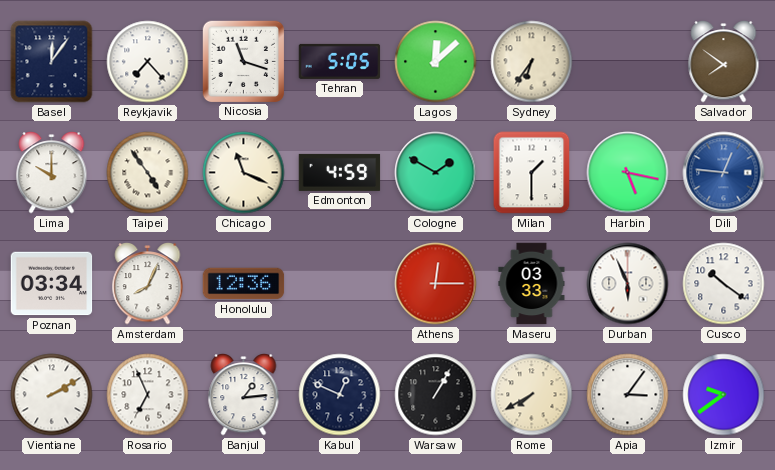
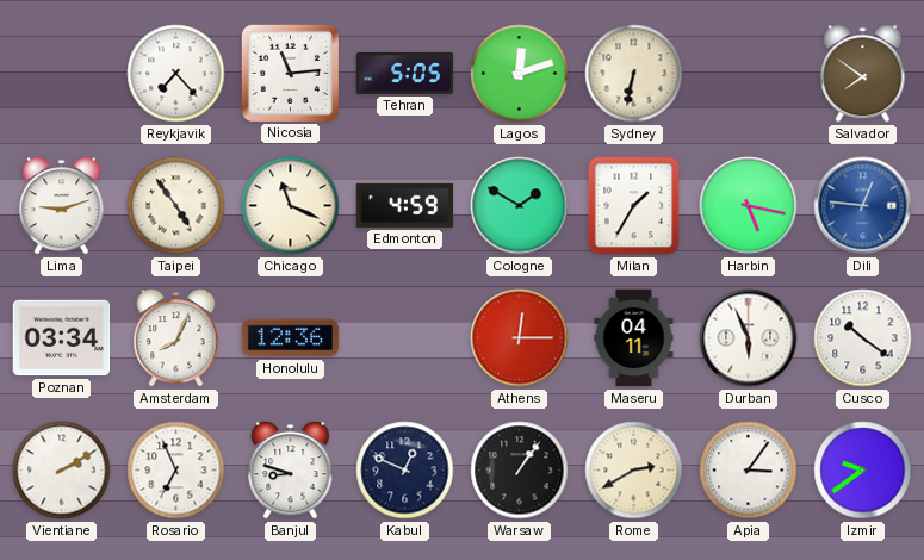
Basel: 12:06 -> none (52, 62)
Nicosia: 11:18 -> 11:14 (290, 73)
Lagos: 12:08 -> 12:12 (520, 74)
Sydney: 6:36 -> 6:32 (634, 74)
Lima: 10:00 -> 9:12 (62, 206)
Milan: 1:30 -> 1:35 (634, 206)
Maseru: 03:33 -> 04:11 (634, 338)
Banjul: 1:14 -> 8:48 (291, 471)
Warsaw: 1:05 -> 1:06 (520, 471)
Rome: 7:40 -> 2:40 (634, 471)
